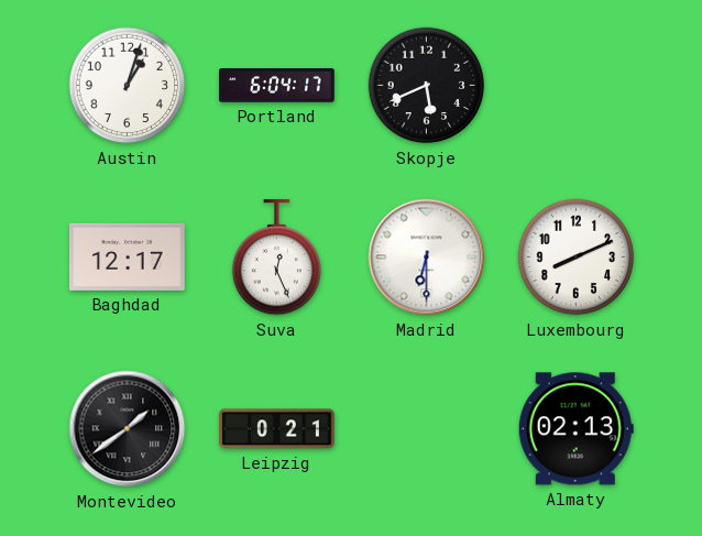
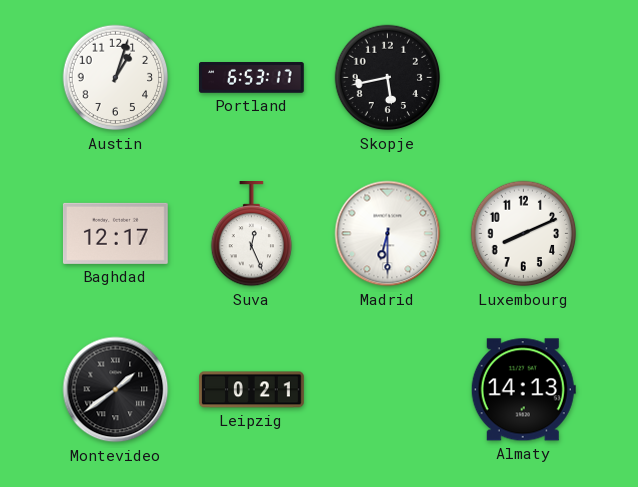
Portland: 6:04 -> 6:53 (252, 78)
Skopje: 5:41 -> 5:43 (388, 78)
Almaty: 02:13 -> 14:13 (523, 390)
